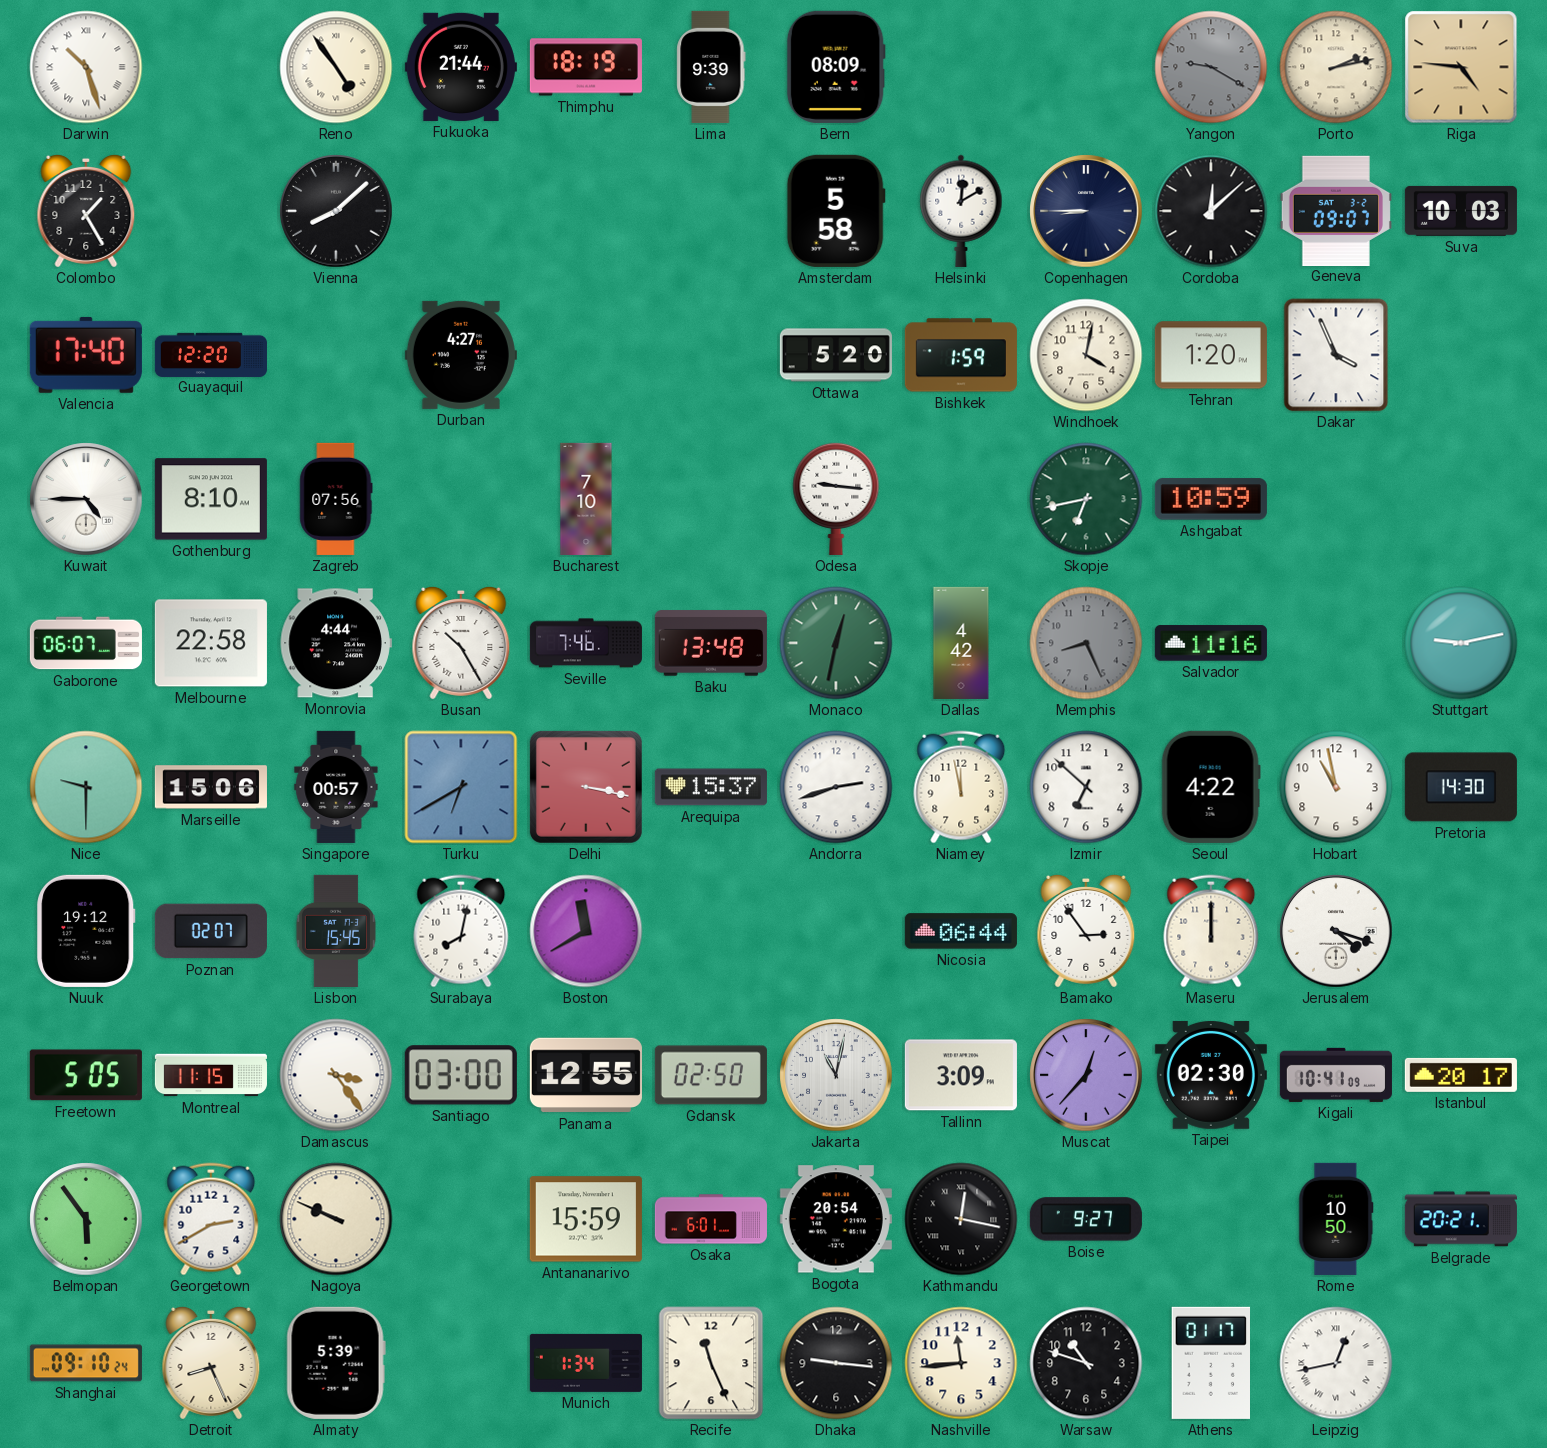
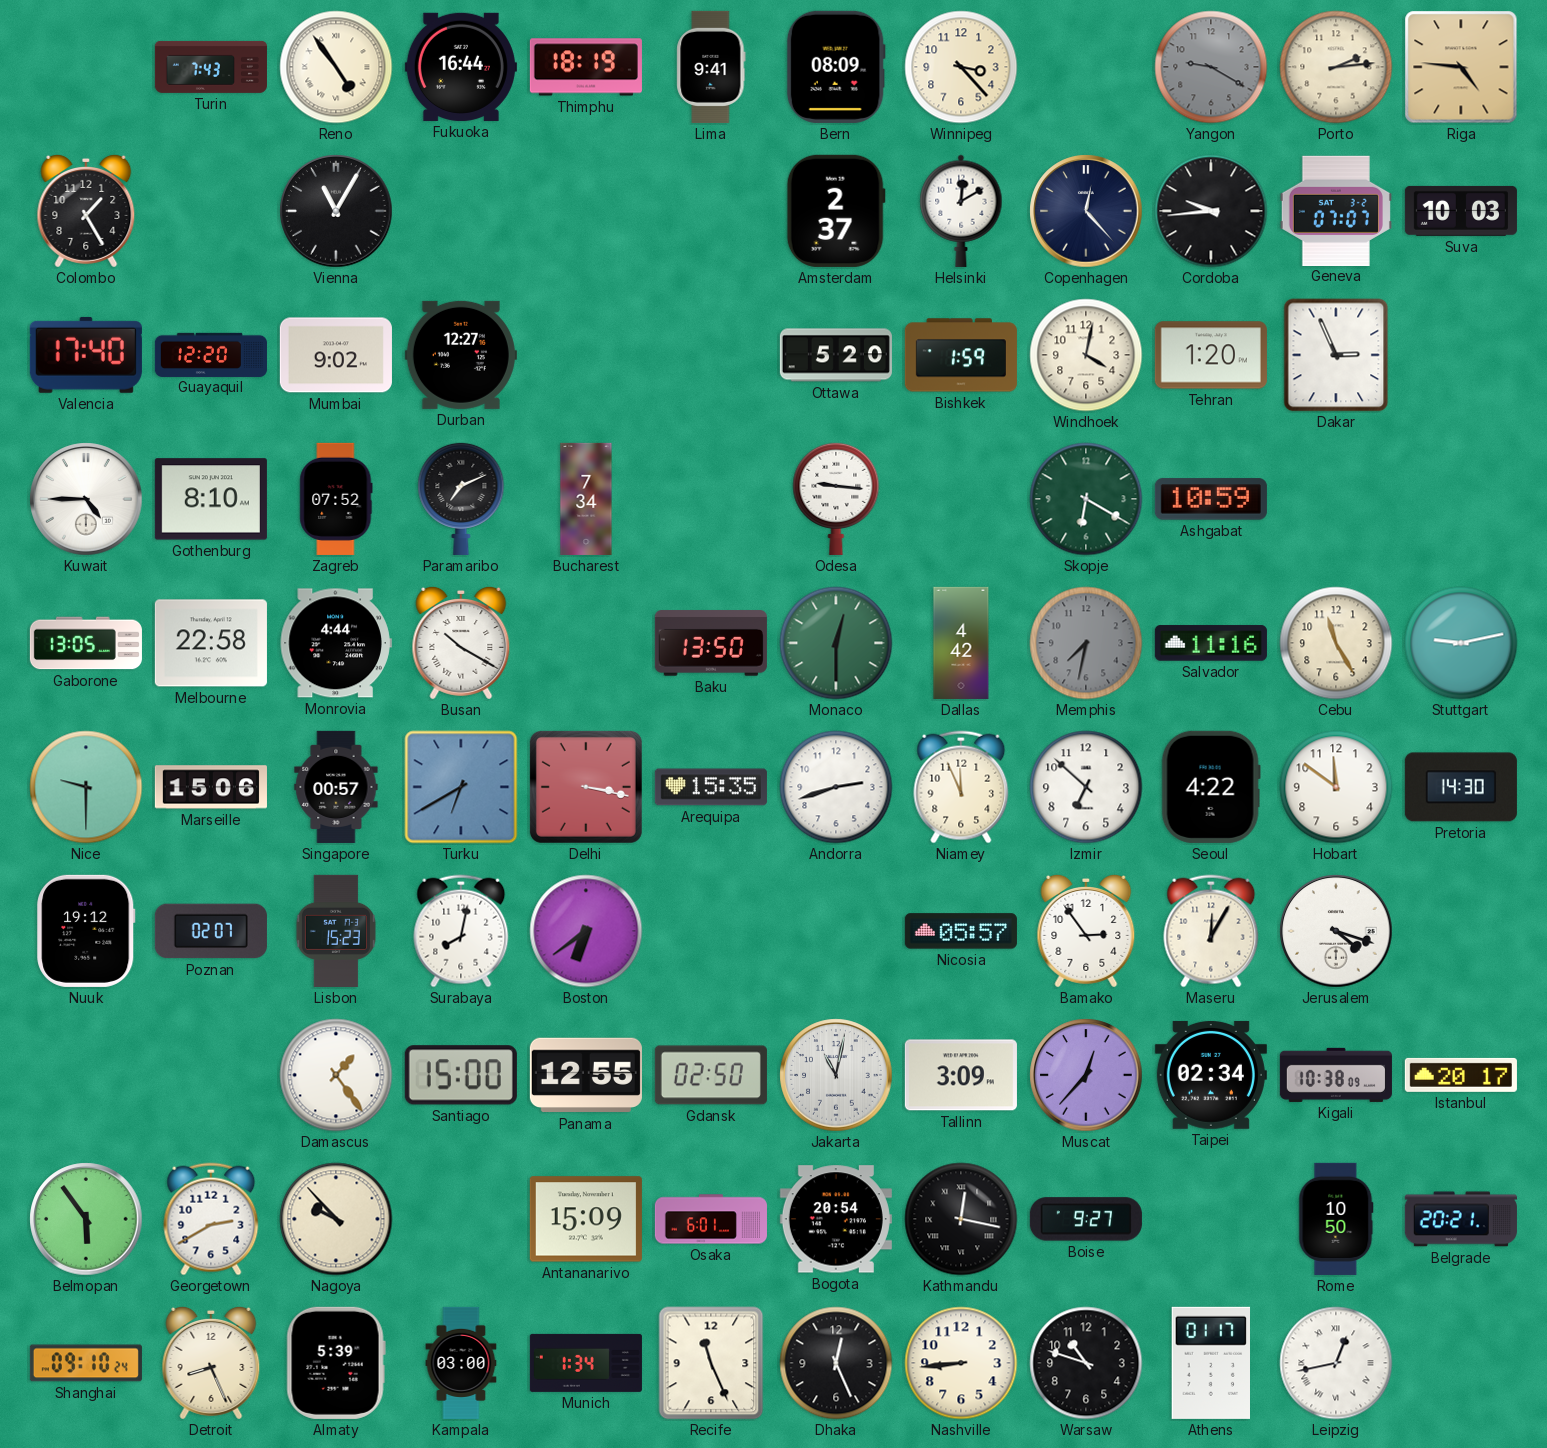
Darwin: 10:27 -> none (86, 67)
Turin: none -> 7:43 (211, 67)
Fukuoka: 21:44 -> 16:44 (461, 67)
Lima: 9:39 -> 9:41 (711, 67)
Winnipeg: none -> 3:23 (961, 67)
Porto: 2:13 -> 2:14 (1336, 67)
Vienna: 8:08 -> 11:05 (336, 211)
Amsterdam: 5:58 -> 2:37 (836, 211)
Copenhagen: 8:45 -> 12:23 (1086, 211)
Cordoba: 12:08 -> 9:44 (1211, 211)
Geneva: 09:07 -> 07:07 (1336, 210)
Mumbai: none -> 9:02 (336, 355)
Durban: 4:27 -> 12:27 (461, 355)
Dakar: 3:56 -> 2:56 (1336, 355)
Zagreb: 07:56 -> 07:52 (336, 499)
Paramaribo: none -> 7:11 (461, 498)
Bucharest: 7:10 -> 7:34 (586, 499)
Skopje: 6:43 -> 6:20 (1086, 499)
Gaborone: 06:07 -> 13:05 (86, 643)
Busan: 10:25 -> 10:20 (461, 643)
Seville: 7:46 -> none (586, 643)
Baku: 13:48 -> 13:50 (711, 643)
Monaco: 12:32 -> 12:30 (836, 643)
Memphis: 8:26 -> 7:32 (1086, 643)
Cebu: none -> 11:25 (1336, 643)
Arequipa: 15:37 -> 15:35 (711, 787)
Niamey: 11:58 -> 11:56 (961, 787)
Hobart: 10:58 -> 11:51 (1336, 787)
Lisbon: 15:45 -> 15:23 (336, 931)
Boston: 11:40 -> 6:39 (586, 931)
Nicosia: 06:44 -> 05:57 (961, 931)
Maseru: 12:00 -> 12:05 (1211, 931)
Freetown: 5:05 -> none (86, 1075)
Montreal: 11:15 -> none (211, 1075)
Damascus: 3:24 -> 1:24 (336, 1075)
Santiago: 03:00 -> 15:00 (461, 1075)
Taipei: 02:30 -> 02:34 (1211, 1075)
Kigali: 10:41 -> 10:38 (1336, 1075)
Nagoya: 9:49 -> 9:53 (336, 1219)
Antananarivo: 15:59 -> 15:09 (586, 1219)
Kampala: none -> 03:00 (461, 1363)
Dhaka: 9:16 -> 12:26 (836, 1363)
Nashville: 11:44 -> 8:44 (961, 1363)
